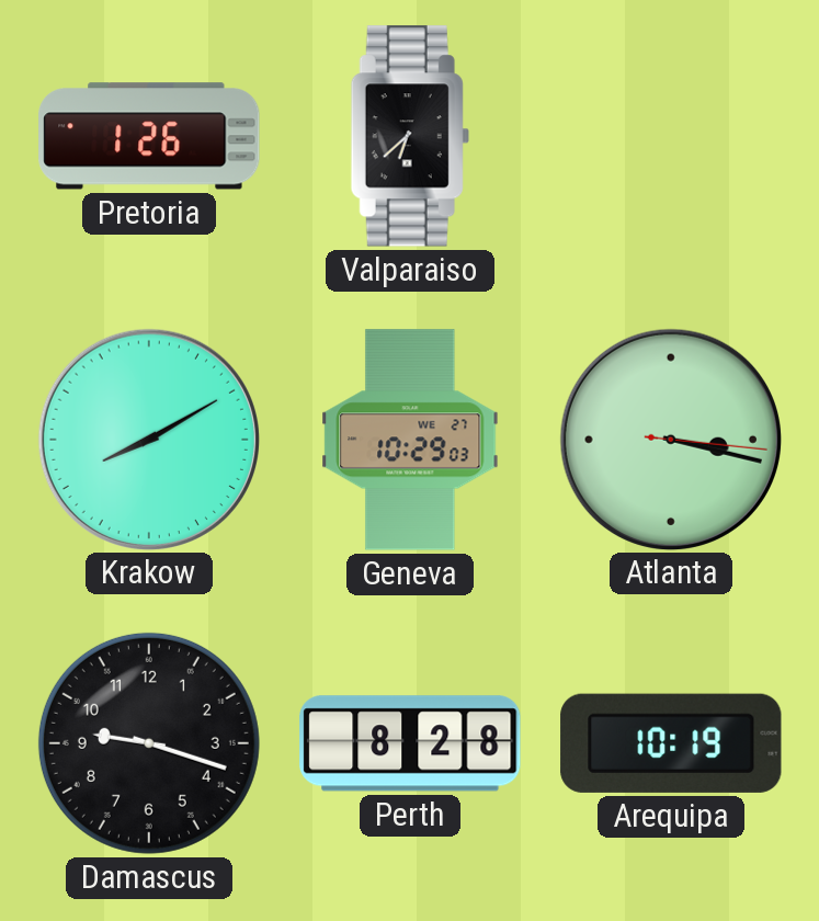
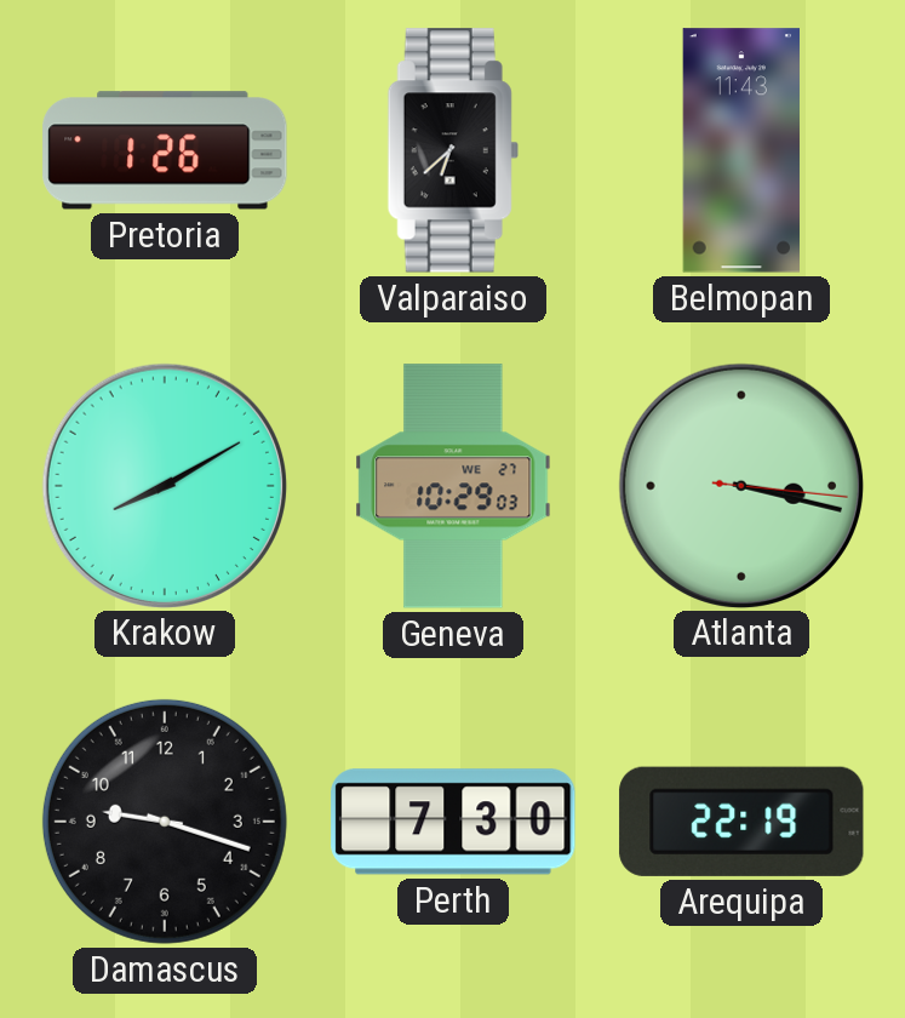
Belmopan: none -> 11:43 (741, 150)
Perth: 8:28 -> 7:30 (453, 822)
Arequipa: 10:19 -> 22:19 (741, 822)
